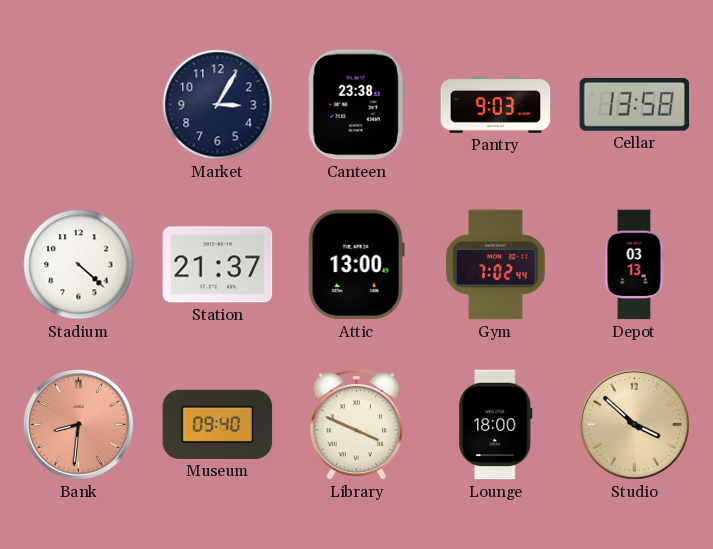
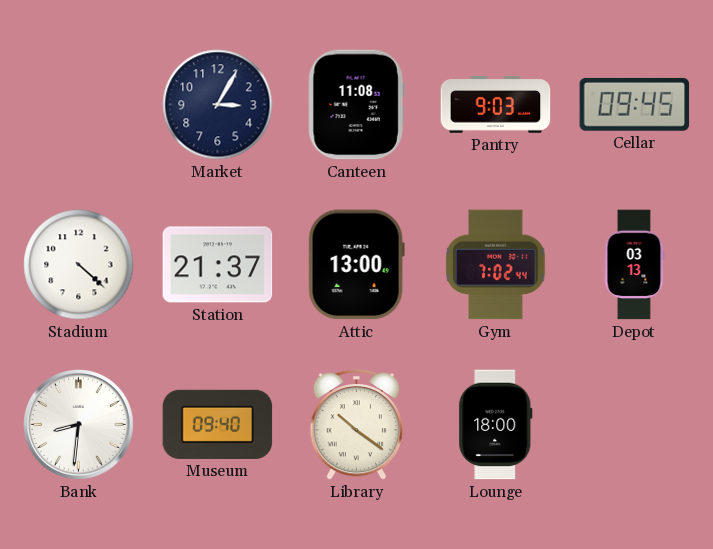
Canteen: 23:38 -> 11:08 (356, 105)
Cellar: 13:58 -> 09:45 (635, 104)
Bank dial: salmon -> white (79, 425)
Library: 3:49 -> 10:21 (356, 424)
Studio: 3:52 -> none (635, 425)
